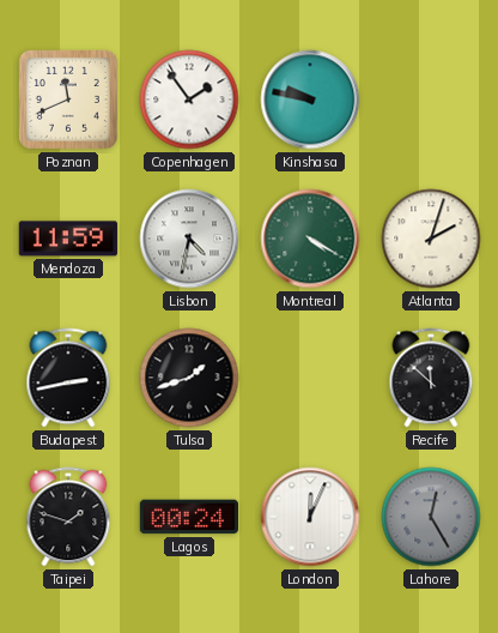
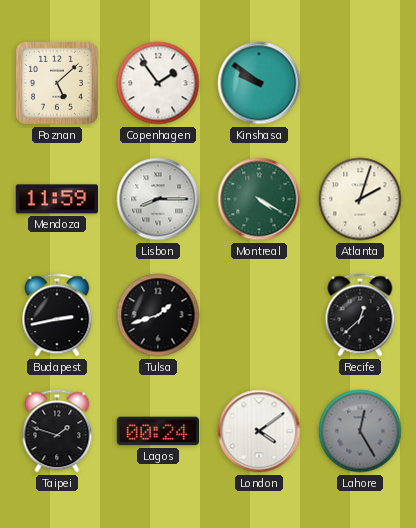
Poznan: 11:41 -> 5:08 (57, 83)
Kinshasa: 9:47 -> 9:51 (259, 83)
Lisbon: 4:32 -> 8:15 (158, 199)
Recife: 11:52 -> 12:38 (360, 315)
London: 12:04 -> 4:09 (259, 431)
